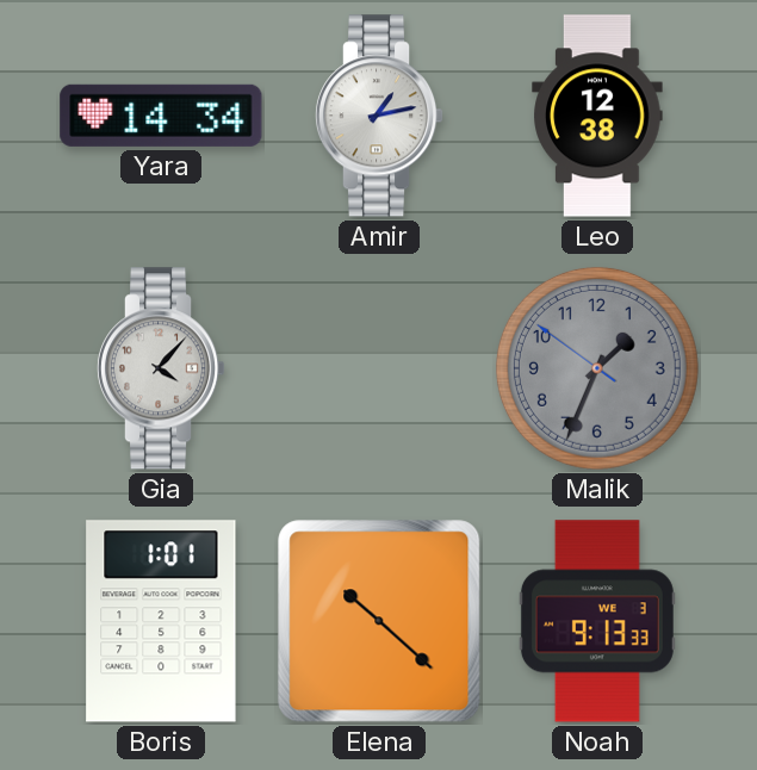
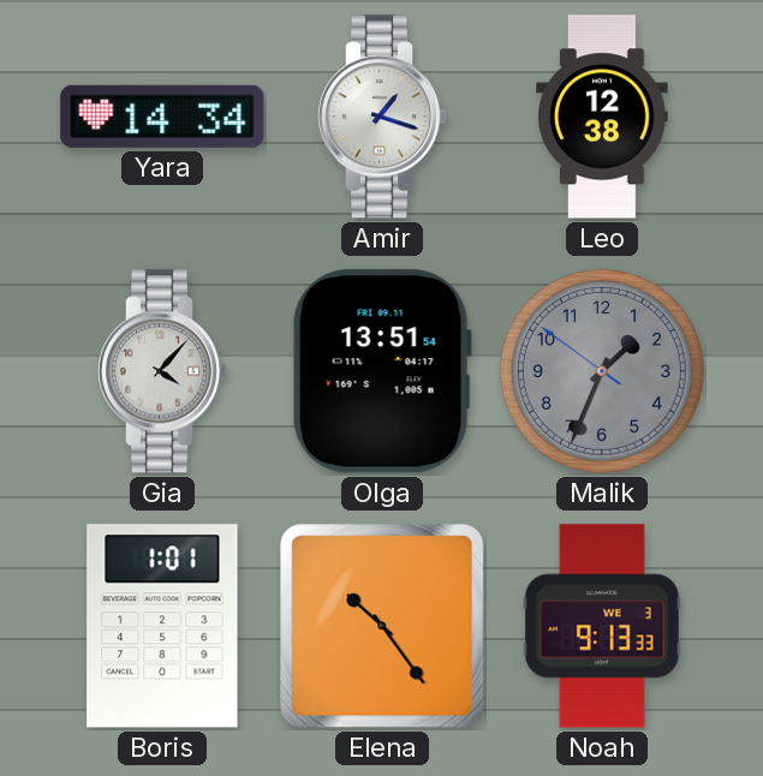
Amir: 1:13 -> 1:18 (382, 117)
Olga: none -> 13:51 (382, 371)
Elena: 10:22 -> 10:24 (382, 626)
